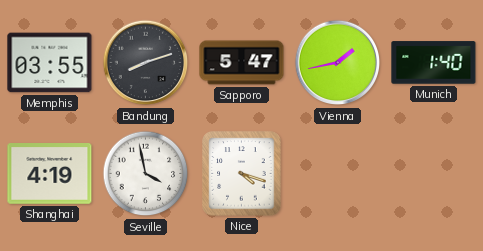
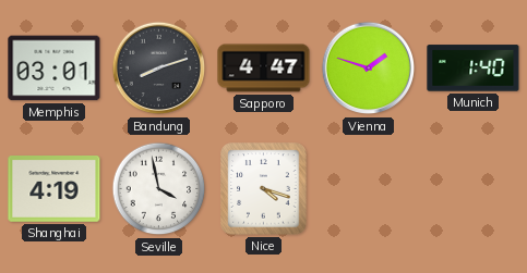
Memphis: 03:55 -> 03:01 (55, 69)
Sapporo: 5:47 -> 4:47 (264, 69)
Vienna: 1:43 -> 1:48 (369, 69)
